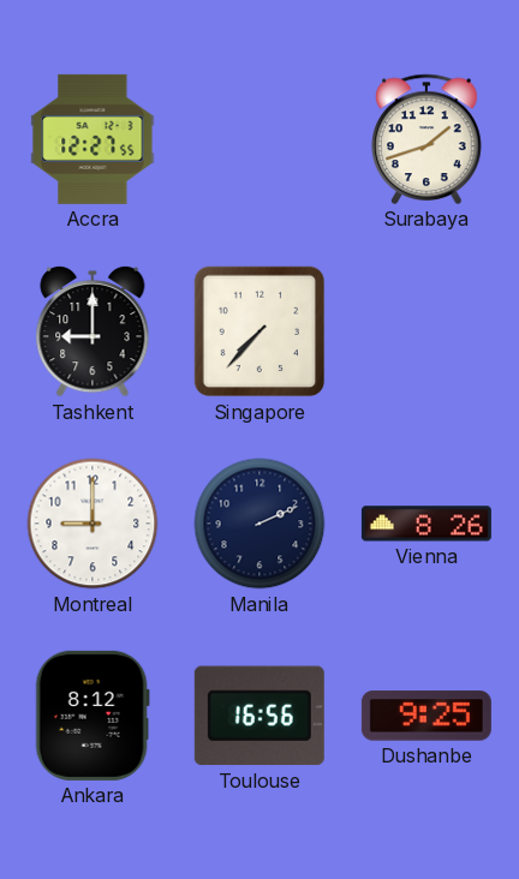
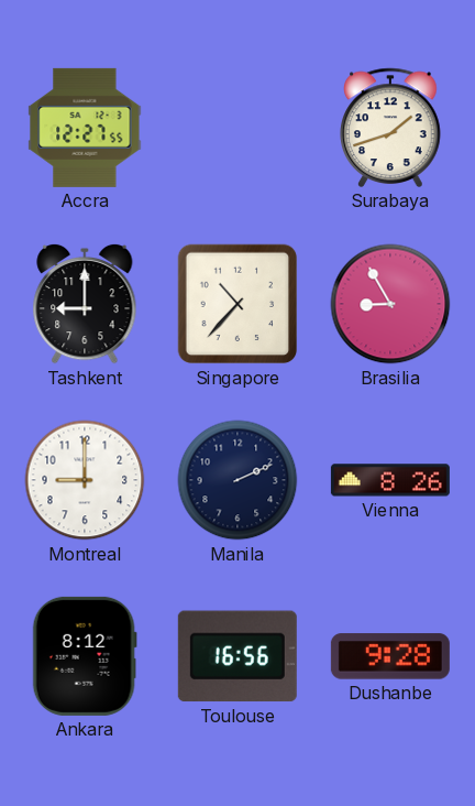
Singapore: 7:37 -> 10:37 (237, 304)
Brasilia: none -> 8:55 (390, 304)
Dushanbe: 9:25 -> 9:28 (390, 656)
